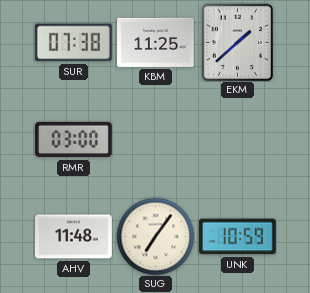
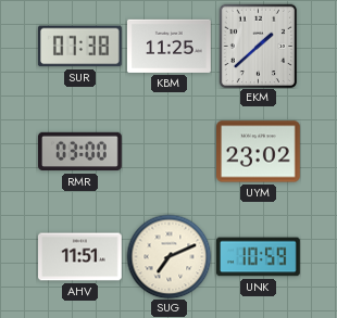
UYM: none -> 23:02 (259, 152)
AHV: 11:48 -> 11:51 (80, 257)
SUG: 7:06 -> 7:11 (168, 256)
